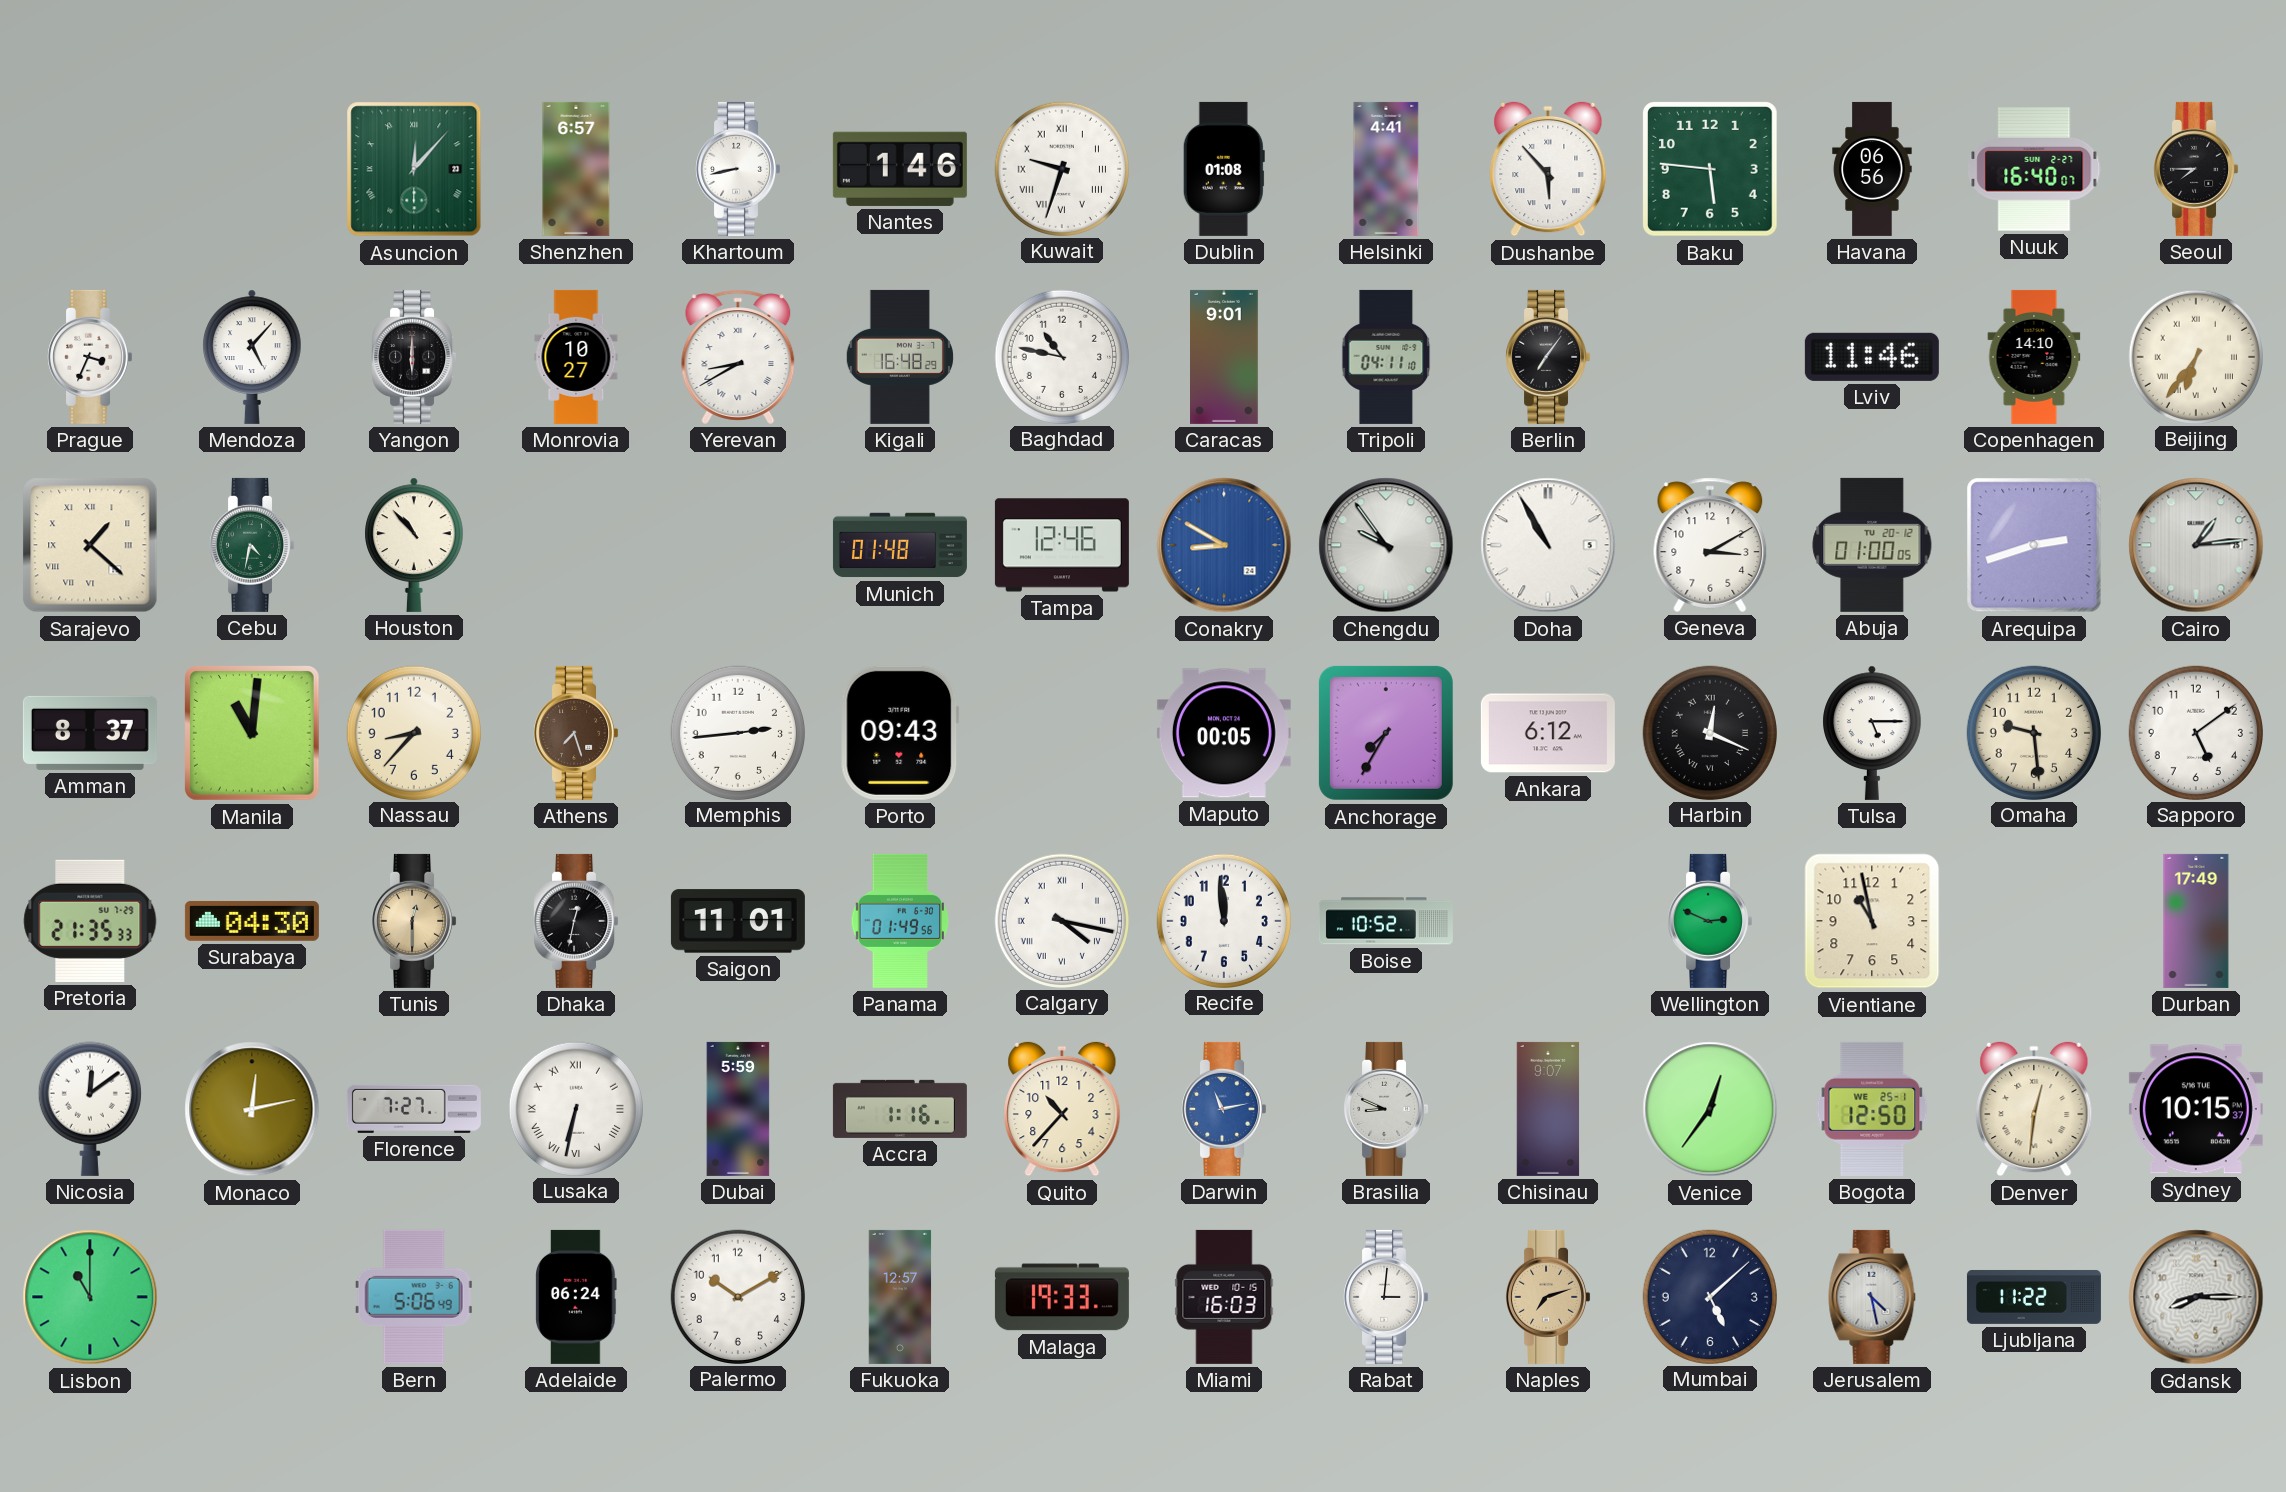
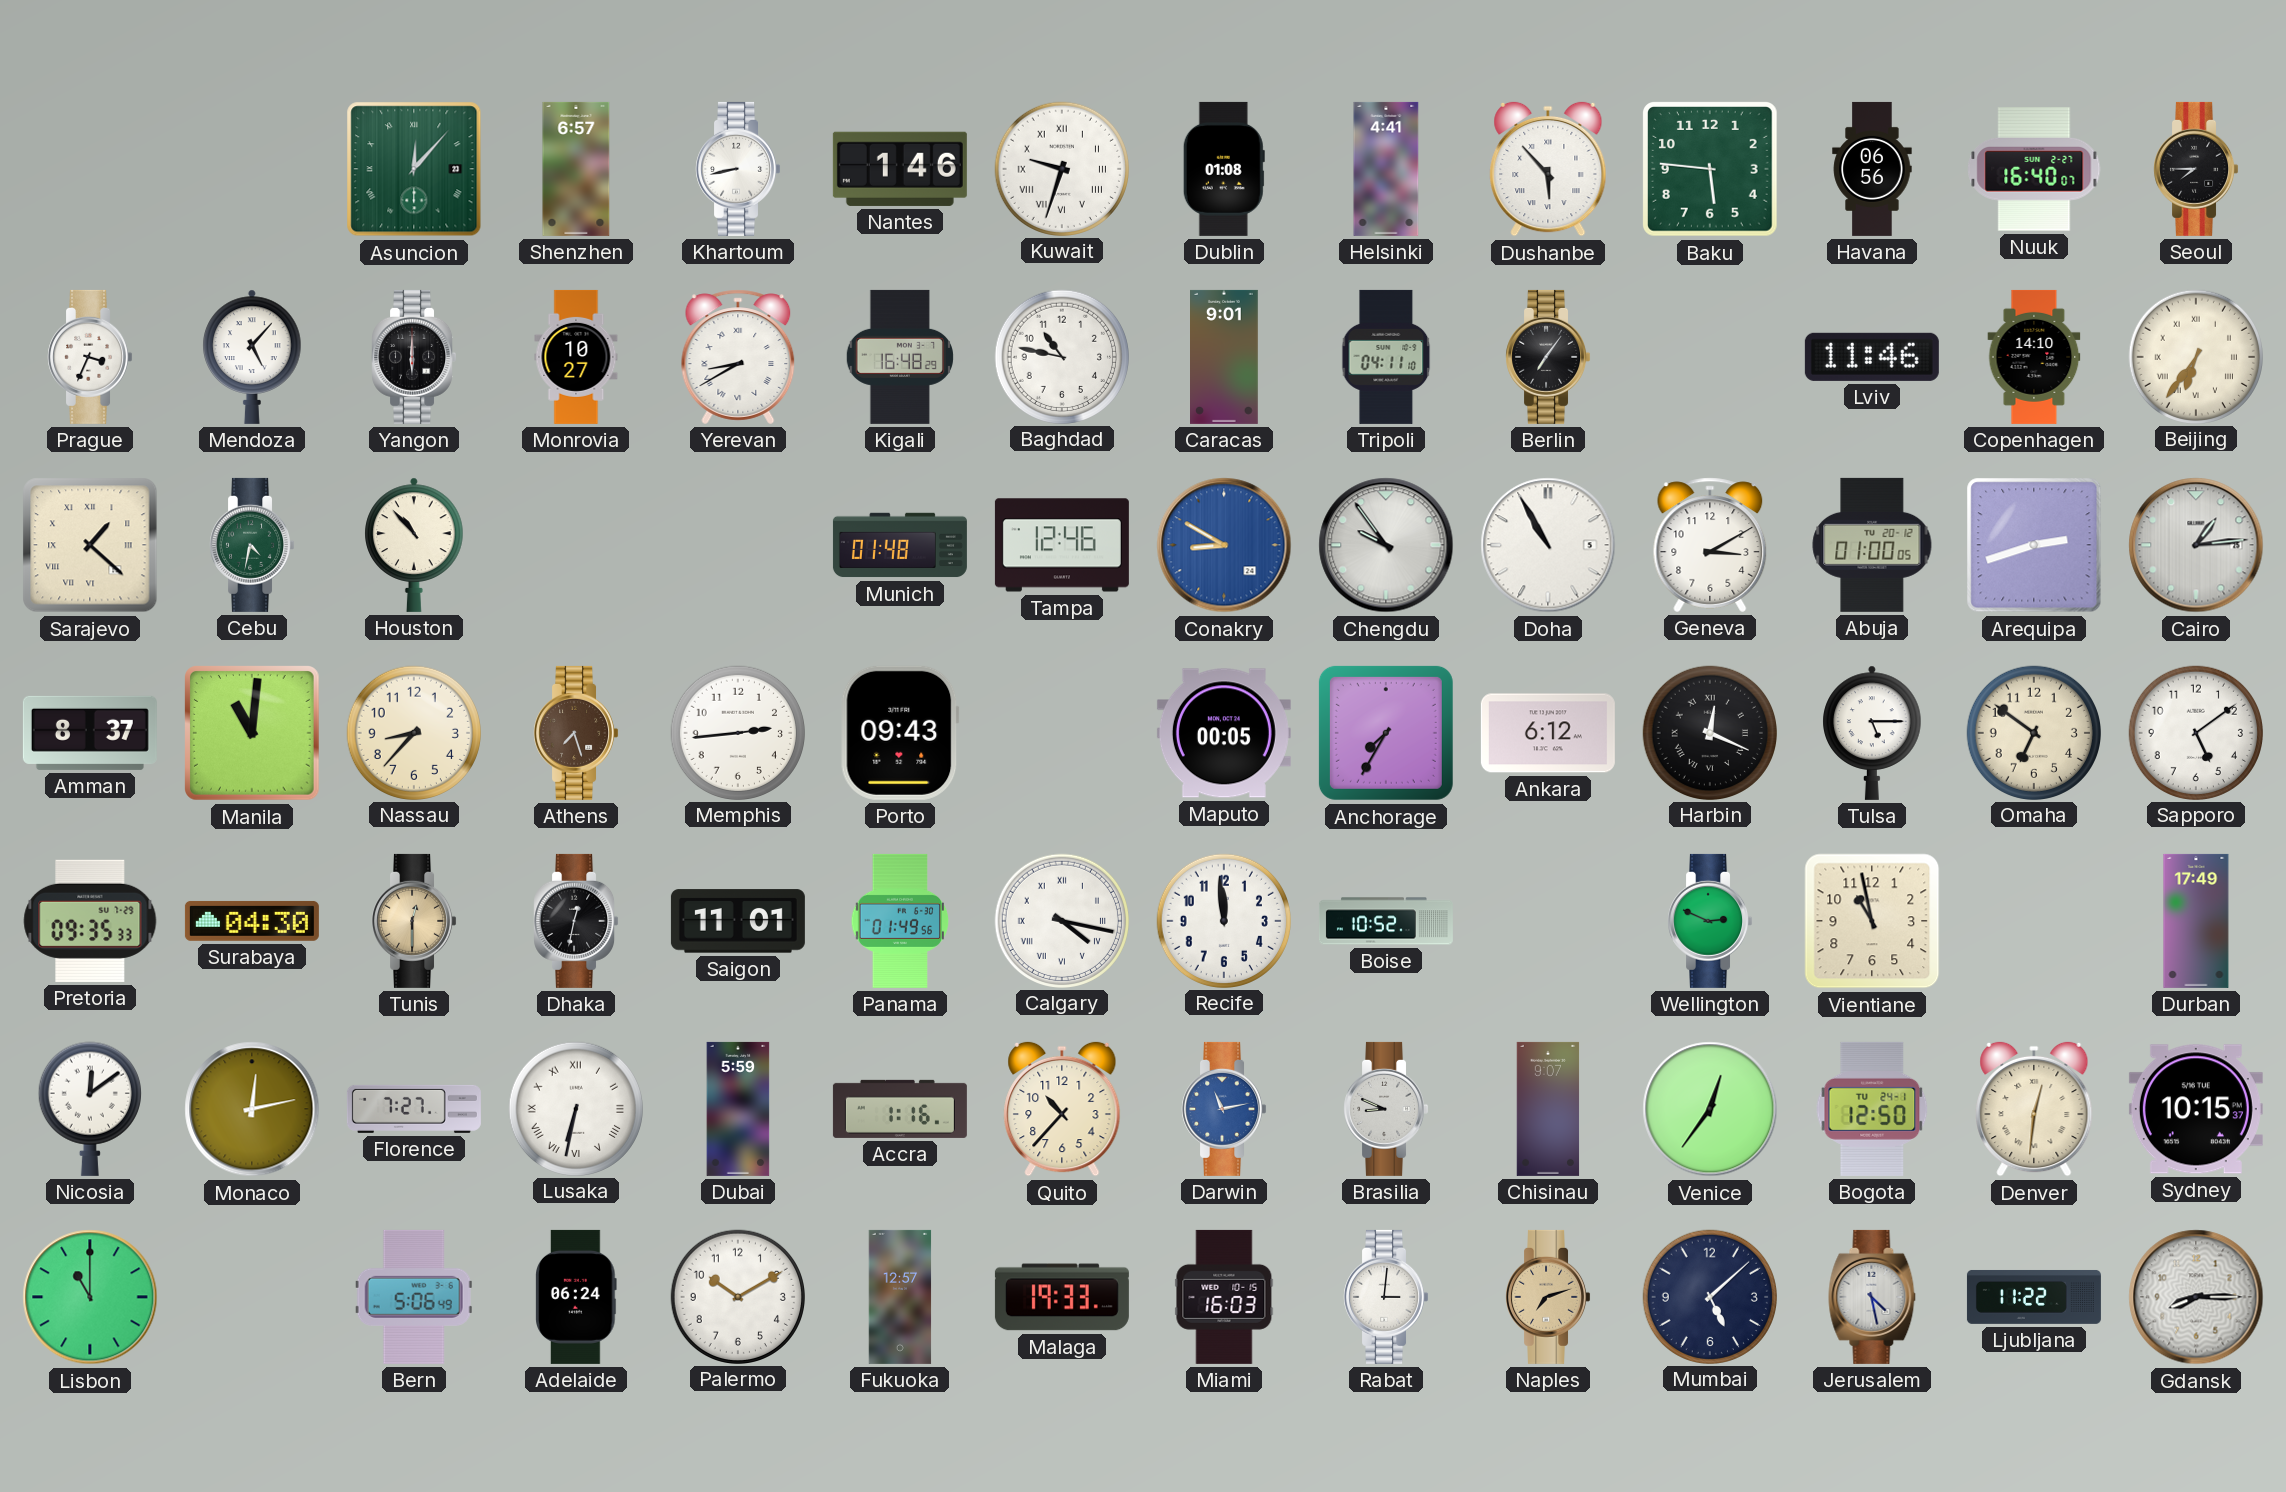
Omaha: 9:29 -> 6:51 (2033, 732)
Pretoria: 21:35 -> 09:35 (90, 921)
Bogota date: WE 25-1 -> TU 24-1 (1872, 1109)
